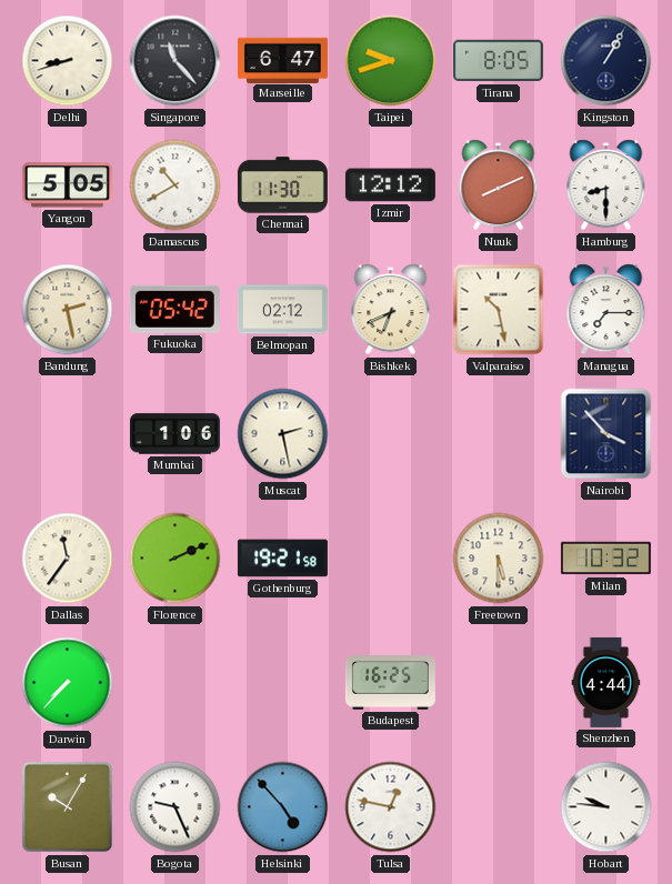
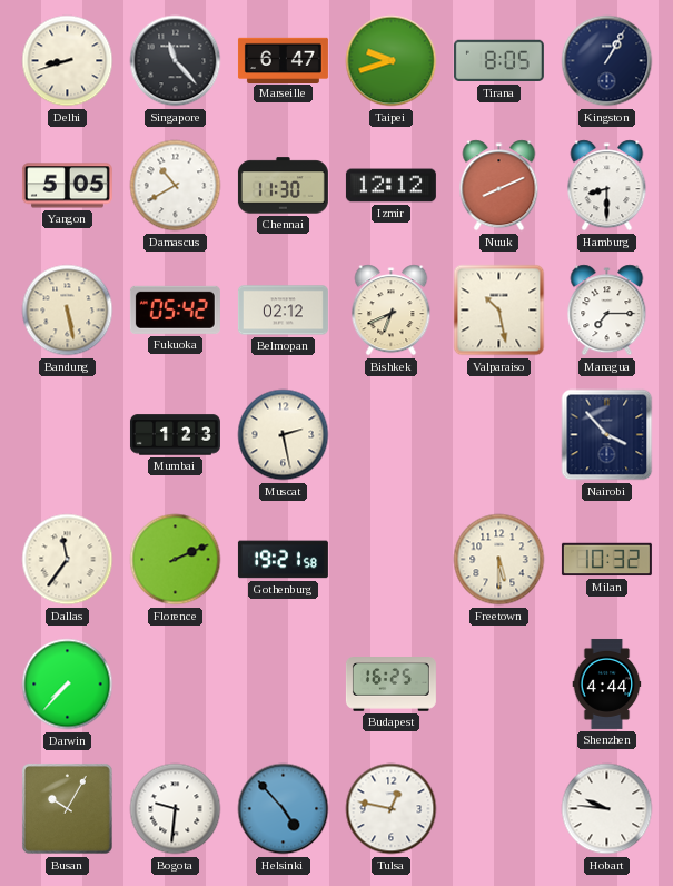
Bandung: 2:28 -> 5:28 (68, 311)
Mumbai: 1:06 -> 1:23 (175, 435)
Bogota: 9:26 -> 9:31 (176, 809)
